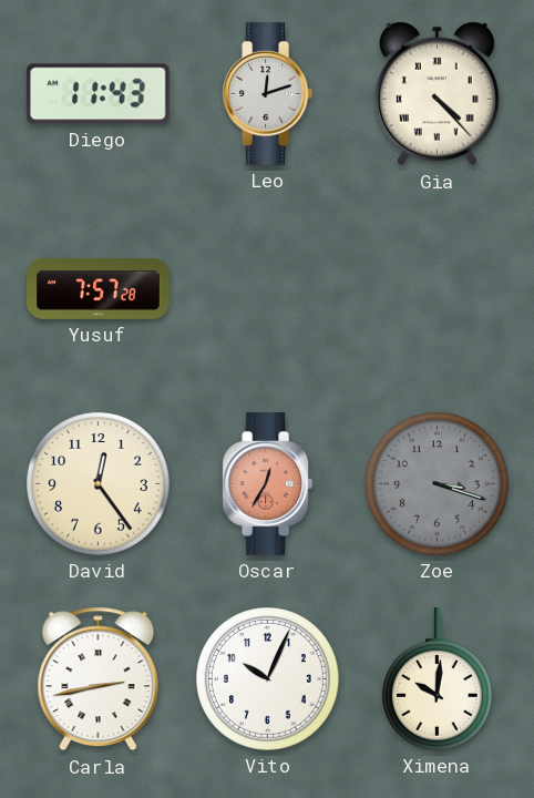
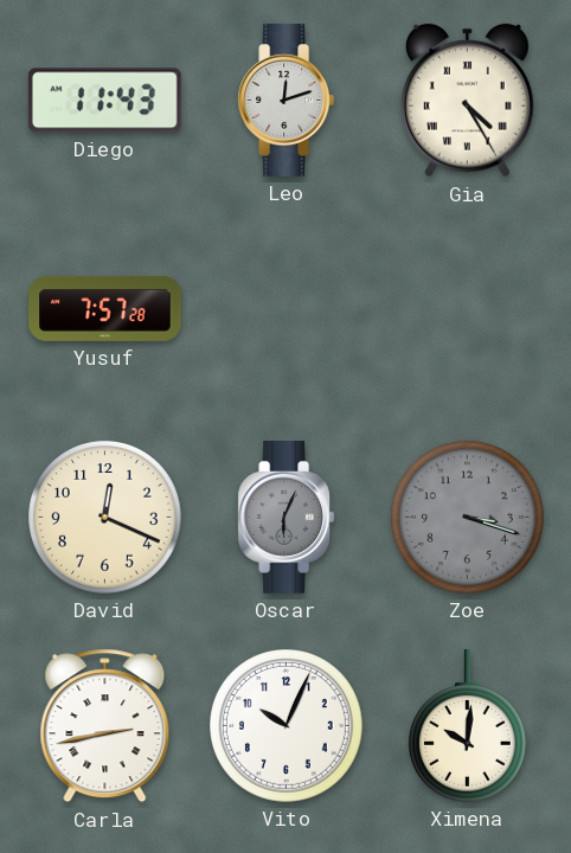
Gia: 4:23 -> 4:25 (468, 101)
David: 12:24 -> 12:19 (105, 518)
Oscar: 12:35 -> 6:04 (287, 518)
Oscar dial: salmon -> grey (287, 518)
